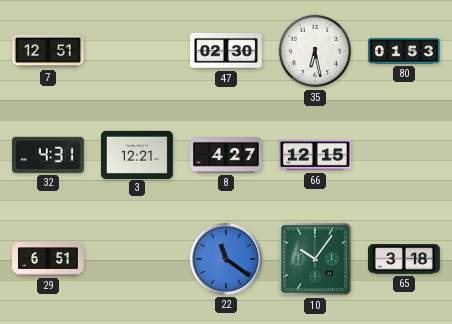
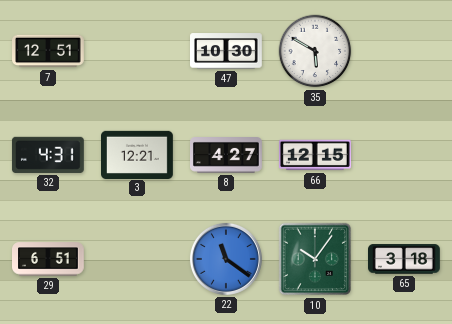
47: 02:30 -> 10:30 (227, 51)
35: 6:28 -> 5:50 (315, 51)
80: 01:53 -> none (405, 51)
